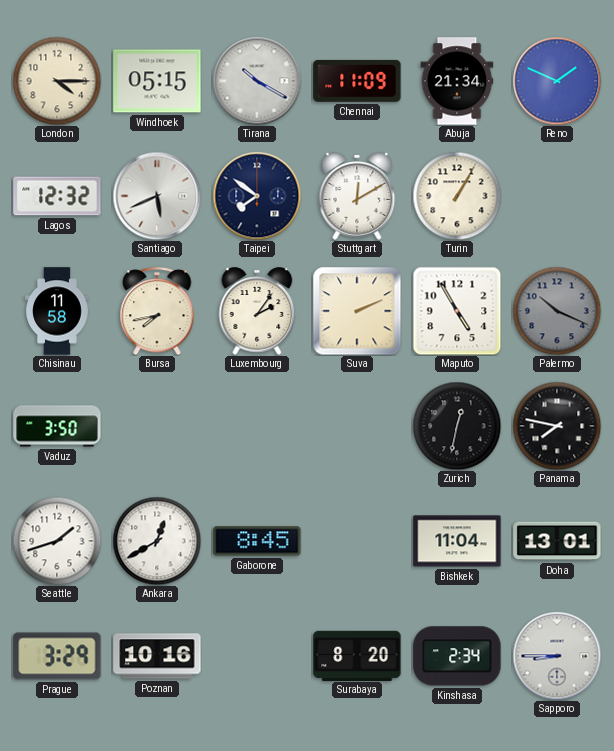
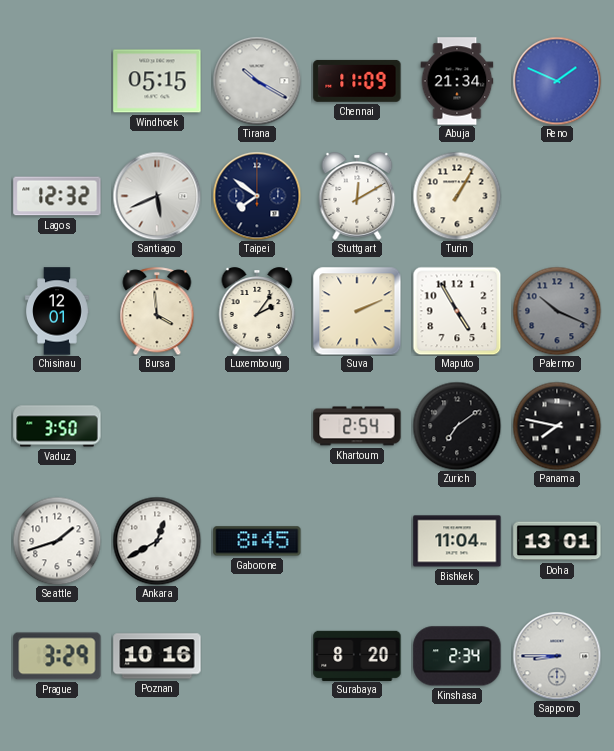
London: 4:15 -> none (57, 81)
Chisinau: 11:58 -> 12:01 (58, 311)
Bursa: 7:43 -> 3:59 (157, 311)
Khartoum: none -> 2:54 (357, 426)
Zurich: 12:32 -> 7:09 (457, 426)
